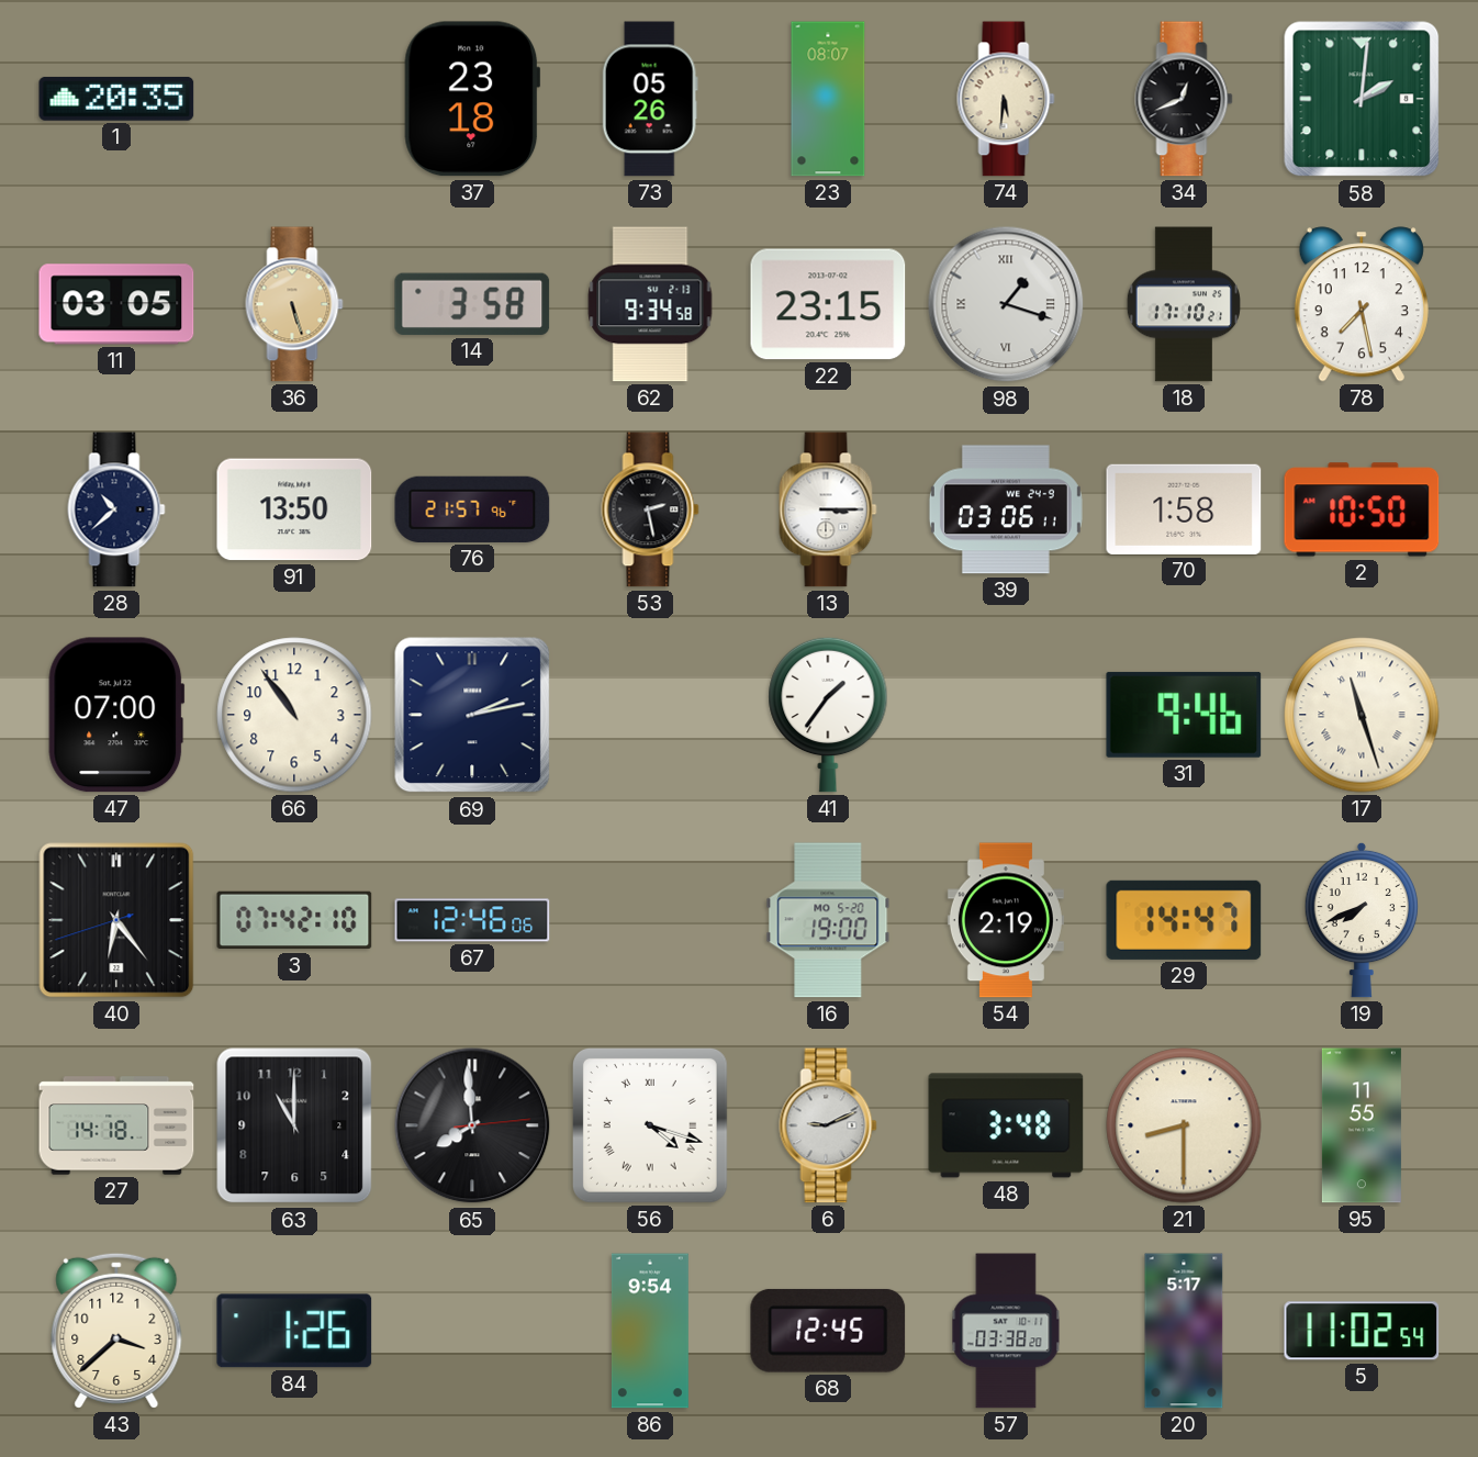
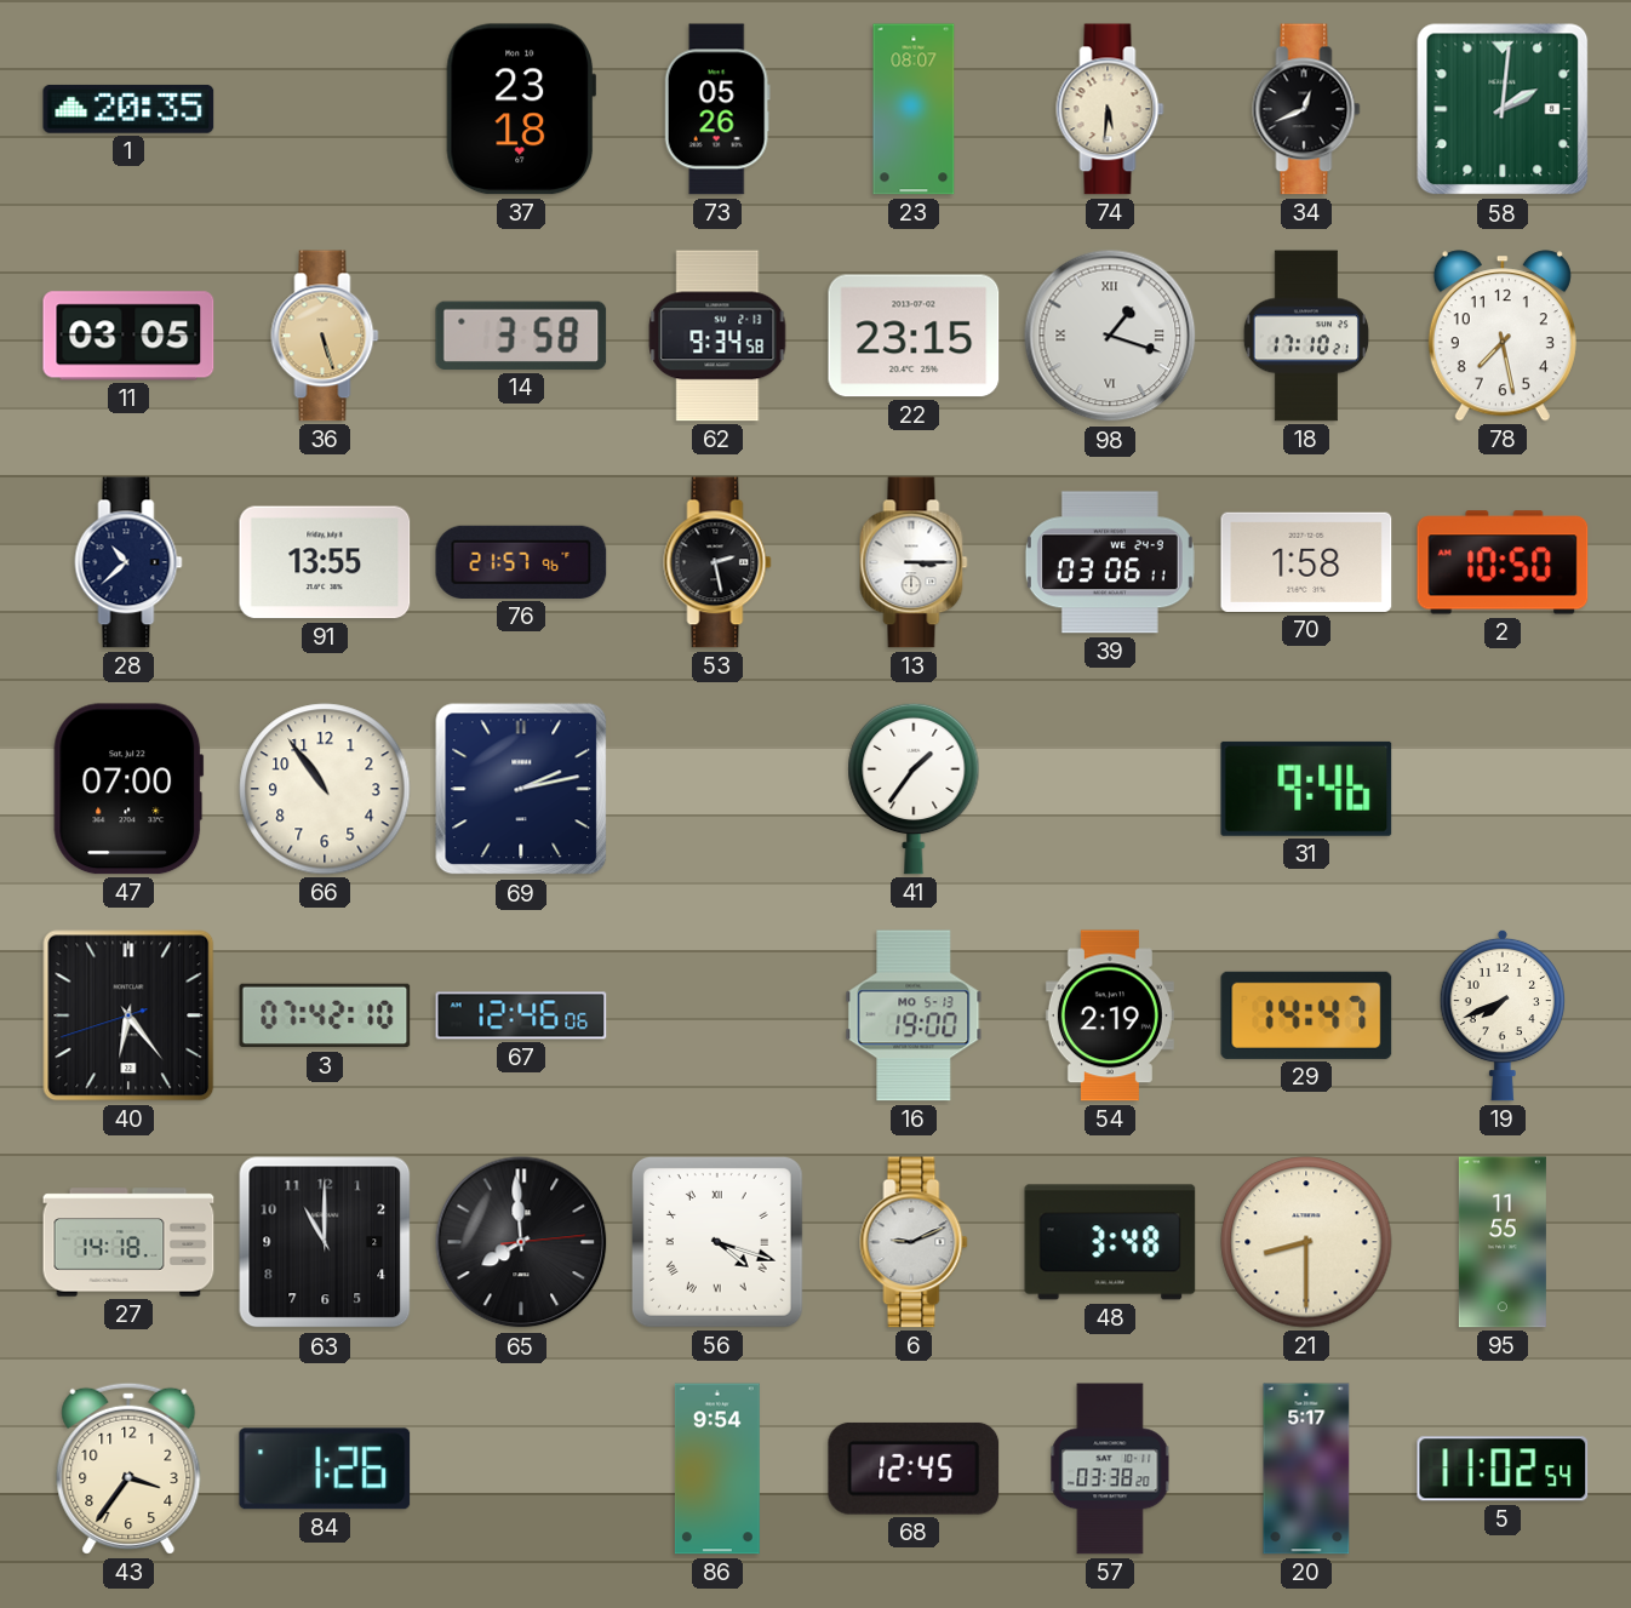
91: 13:50 -> 13:55 (325, 562)
17: 11:27 -> none (1362, 715)
16 date: MO 5-20 -> MO 5-13 (914, 1015)
43: 3:38 -> 3:36 (128, 1469)
